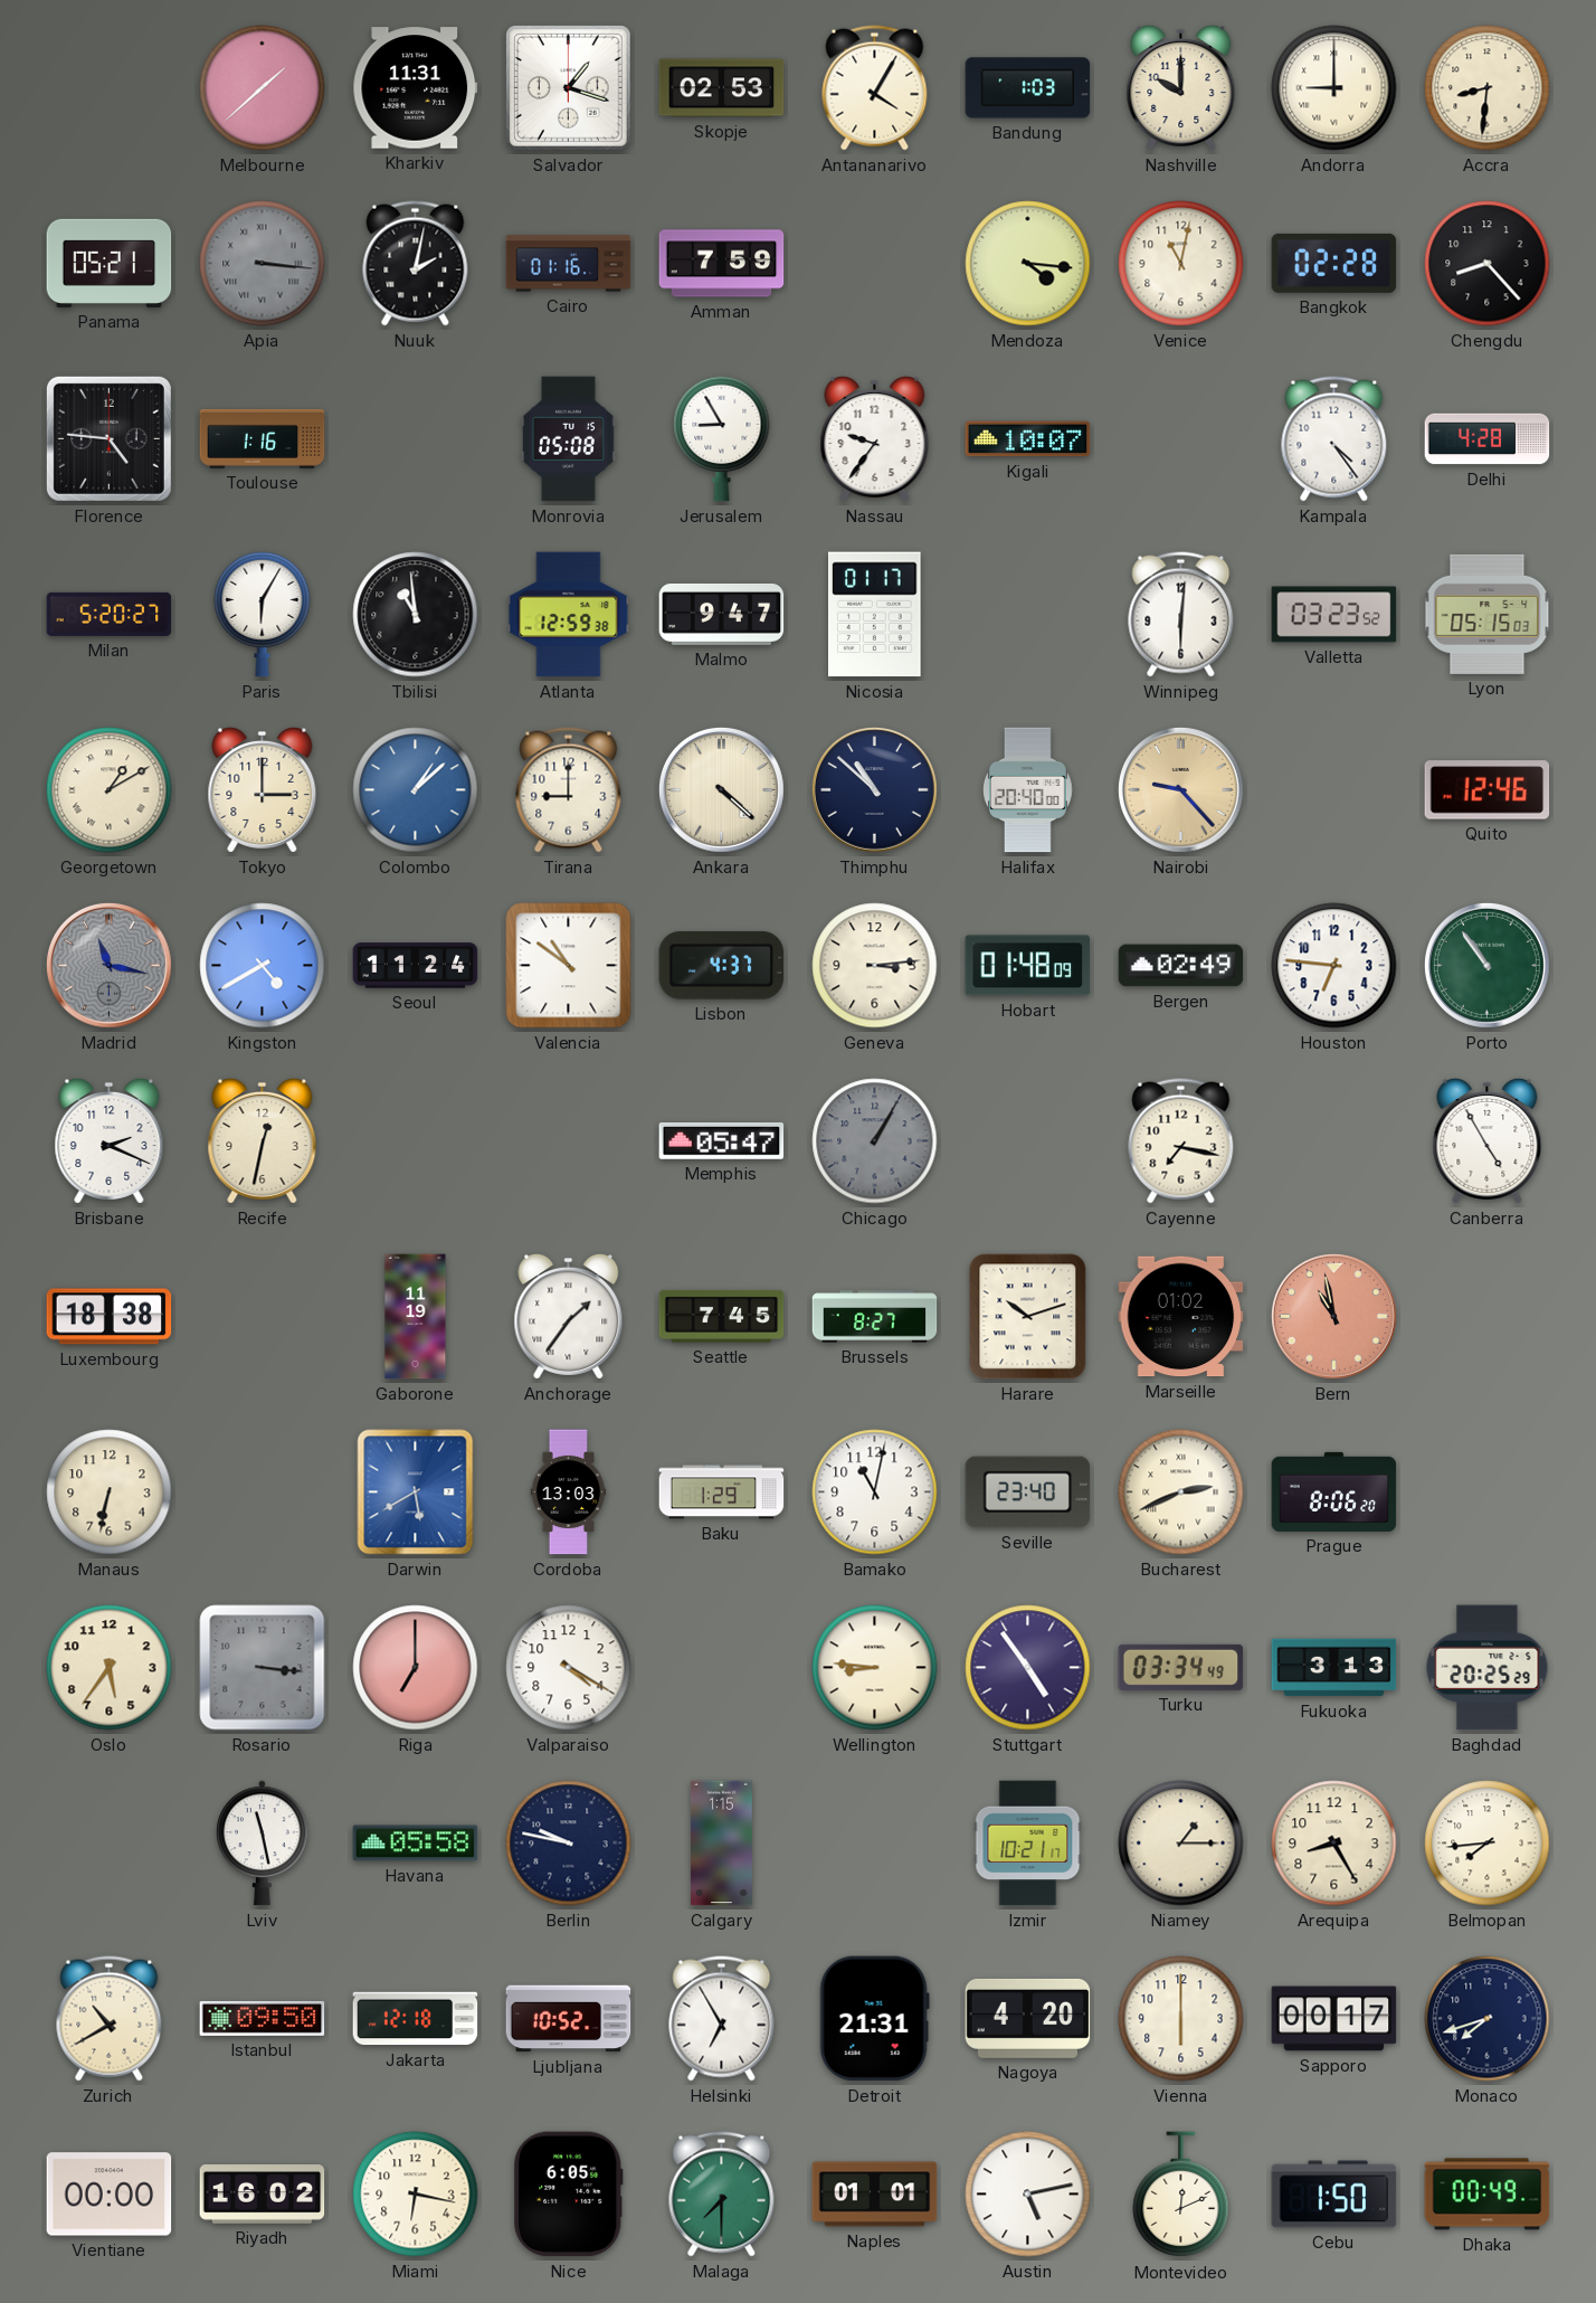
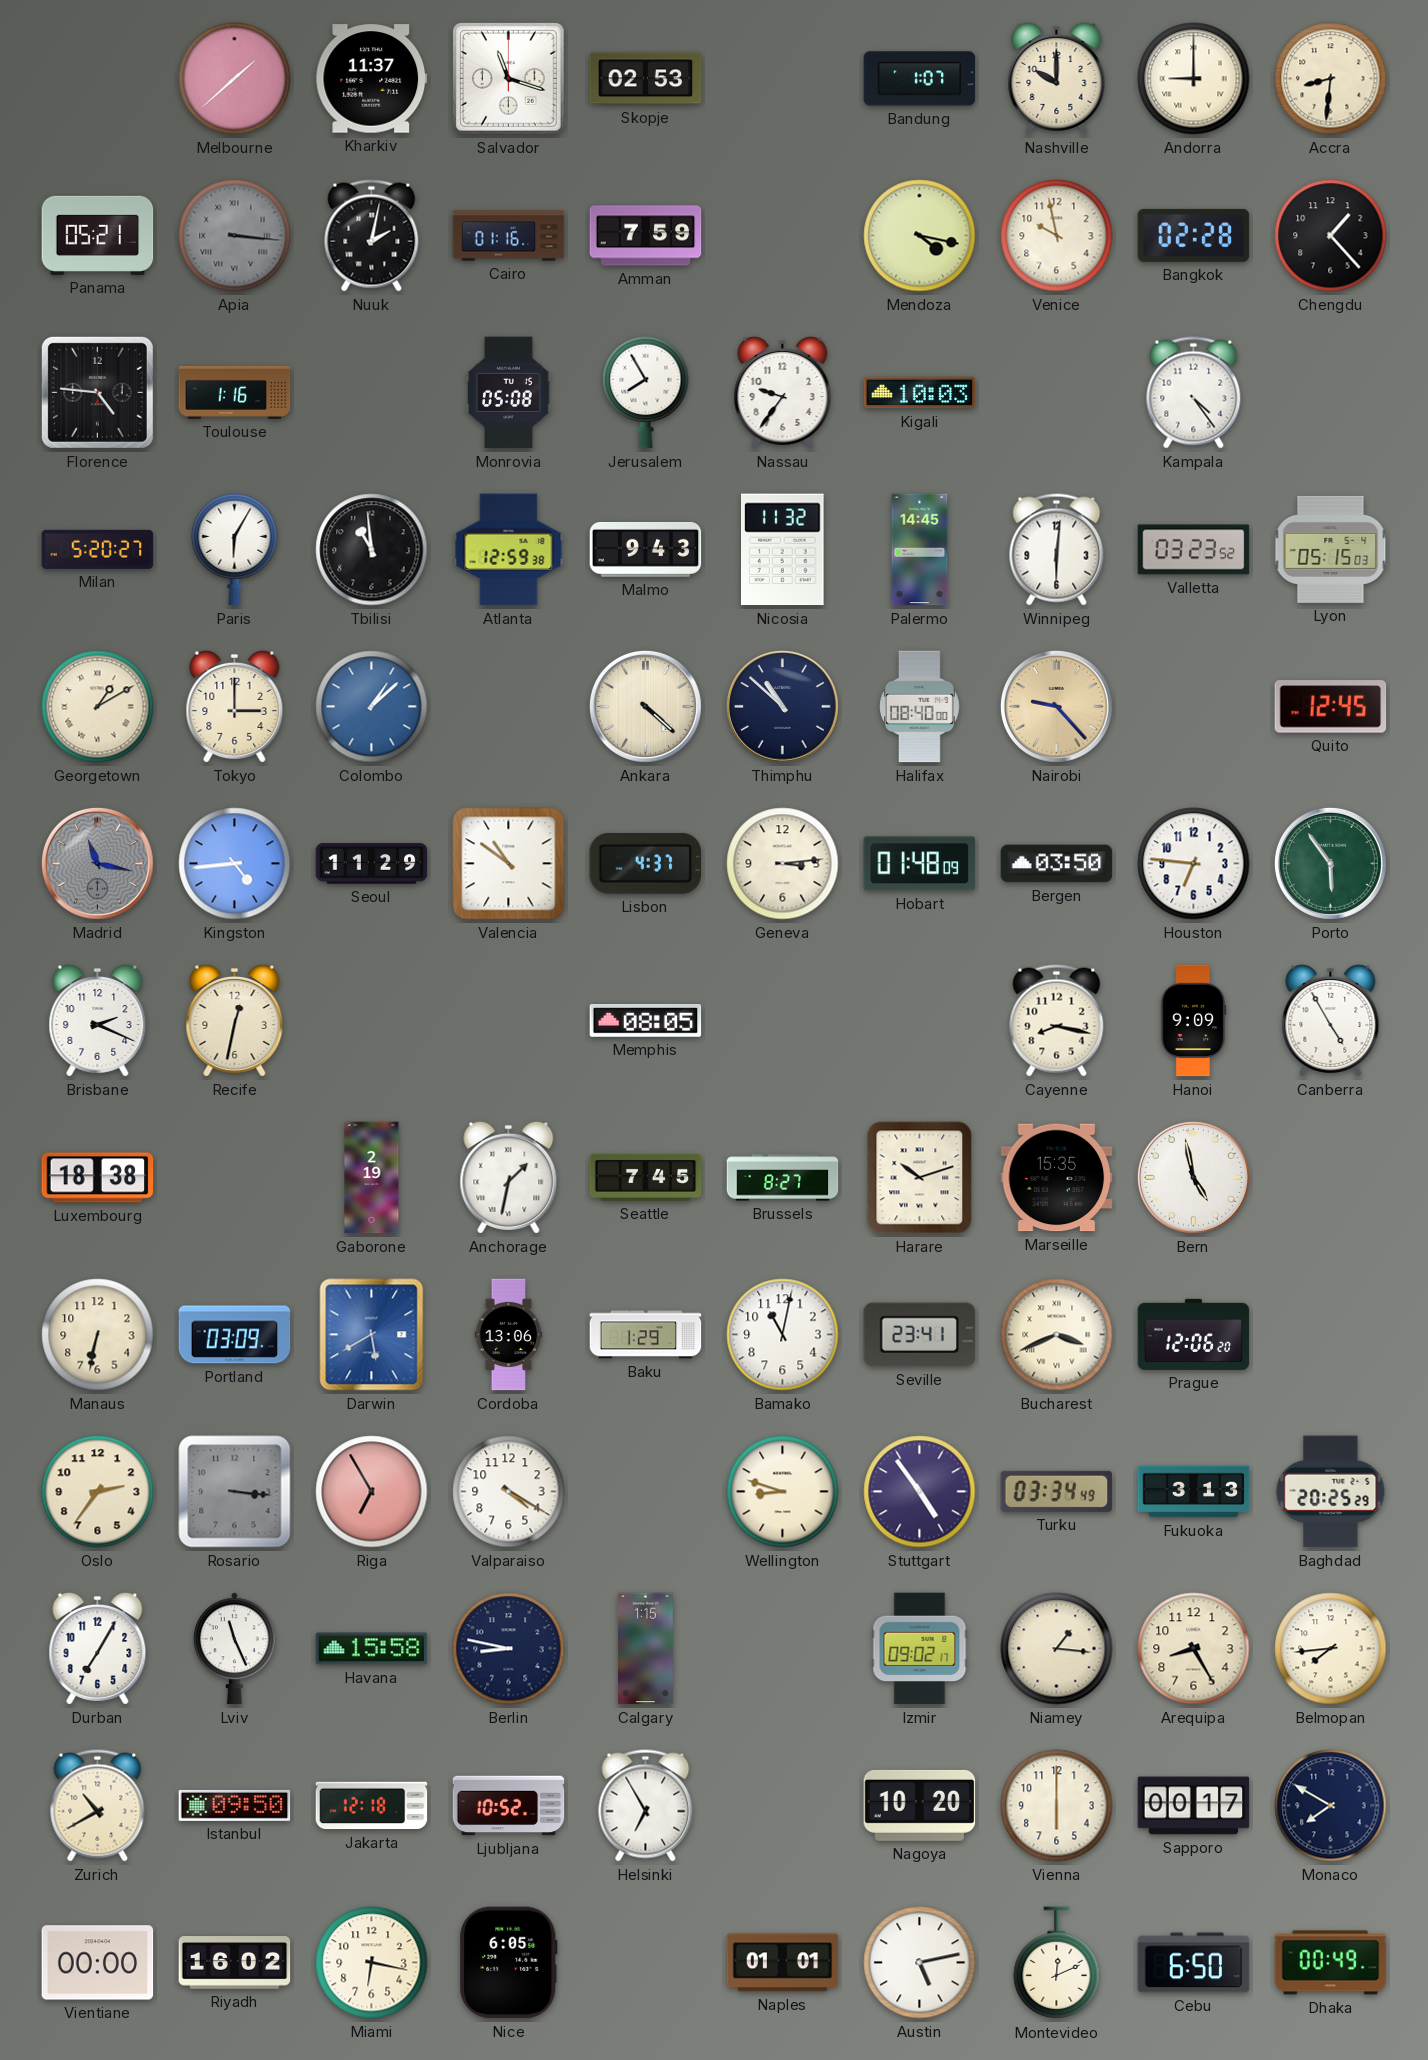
Kharkiv: 11:31 -> 11:37 (372, 79)
Salvador: 1:18 -> 11:18 (509, 79)
Antananarivo: 4:05 -> none (875, 88)
Bandung: 1:03 -> 1:07 (920, 79)
Mendoza: 4:16 -> 4:17 (920, 236)
Venice: 11:02 -> 9:58 (1057, 236)
Chengdu: 8:23 -> 1:23 (1331, 236)
Jerusalem: 8:55 -> 7:55 (646, 392)
Kigali: 10:07 -> 10:03 (920, 393)
Delhi: 4:28 -> none (1488, 439)
Malmo: 9:47 -> 9:43 (646, 549)
Nicosia: 01:17 -> 11:32 (783, 550)
Palermo: none -> 14:45 (920, 550)
Tirana: 9:00 -> none (569, 790)
Halifax: 20:40 -> 08:40 (920, 707)
Quito: 12:46 -> 12:45 (1331, 707)
Kingston: 4:40 -> 4:44 (235, 864)
Seoul: 11:24 -> 11:29 (372, 864)
Bergen: 02:49 -> 03:50 (1057, 864)
Porto: 10:54 -> 5:54 (1330, 863)
Memphis: 05:47 -> 08:05 (646, 1021)
Chicago: 1:05 -> none (875, 1141)
Cayenne: 7:17 -> 8:17 (1057, 1021)
Hanoi: none -> 9:09 (1193, 1021)
Gaborone: 11:19 -> 2:19 (372, 1178)
Anchorage: 1:36 -> 1:32 (509, 1177)
Marseille: 01:02 -> 15:35 (1057, 1178)
Bern: 10:58 -> 4:58 (1193, 1177)
Bern dial: salmon -> white (1193, 1177)
Portland: none -> 03:09 (235, 1335)
Cordoba: 13:03 -> 13:06 (509, 1335)
Seville: 23:40 -> 23:41 (920, 1335)
Bucharest: 2:41 -> 3:41 (1057, 1335)
Prague: 8:06 -> 12:06 (1194, 1334)
Oslo: 5:36 -> 2:36 (98, 1492)
Riga: 7:00 -> 6:55 (372, 1492)
Wellington: 8:46 -> 8:48 (783, 1492)
Durban: none -> 7:05 (98, 1648)
Lviv: 11:28 -> 11:26 (235, 1649)
Havana: 05:58 -> 15:58 (372, 1649)
Berlin: 9:47 -> 8:47 (509, 1649)
Izmir: 10:21 -> 09:02 (920, 1649)
Niamey: 1:15 -> 1:16 (1057, 1649)
Detroit: 21:31 -> none (874, 2019)
Nagoya: 4:20 -> 10:20 (920, 1805)
Monaco: 7:42 -> 7:50 (1331, 1806)
Malaga: 7:30 -> none (722, 2195)
Cebu: 1:50 -> 6:50 (1194, 1963)
